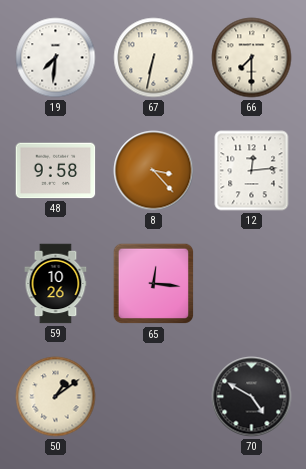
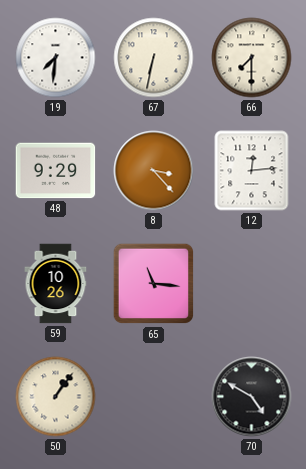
48: 9:58 -> 9:29 (56, 171)
65: 12:16 -> 11:16 (154, 284)
50: 1:09 -> 1:06 (56, 397)
